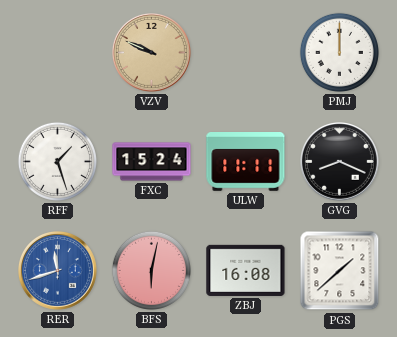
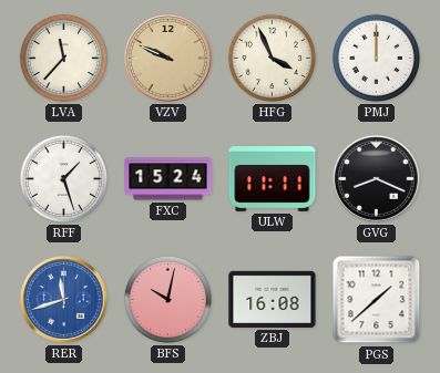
LVA: none -> 11:37 (63, 58)
HFG: none -> 3:56 (272, 58)
BFS: 6:02 -> 10:02 (167, 299)
